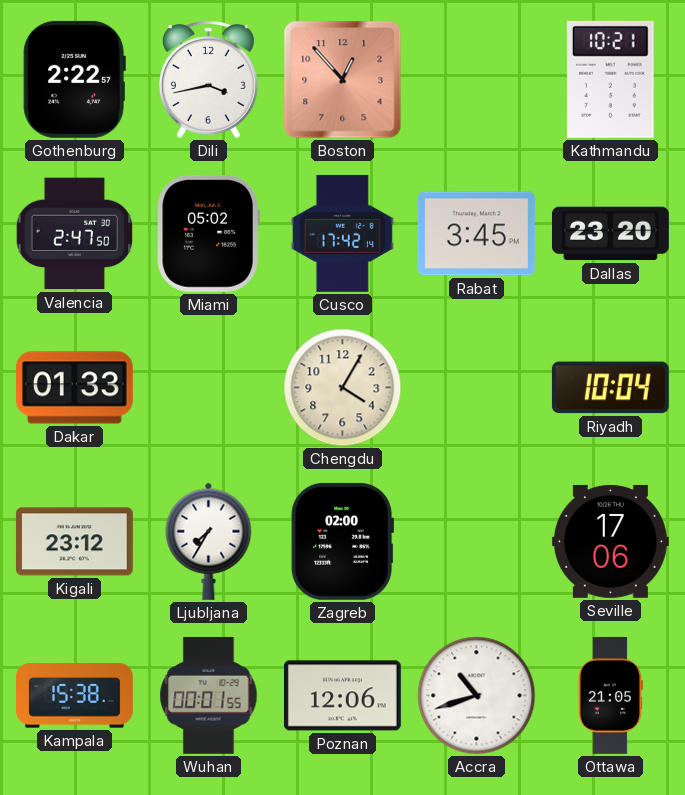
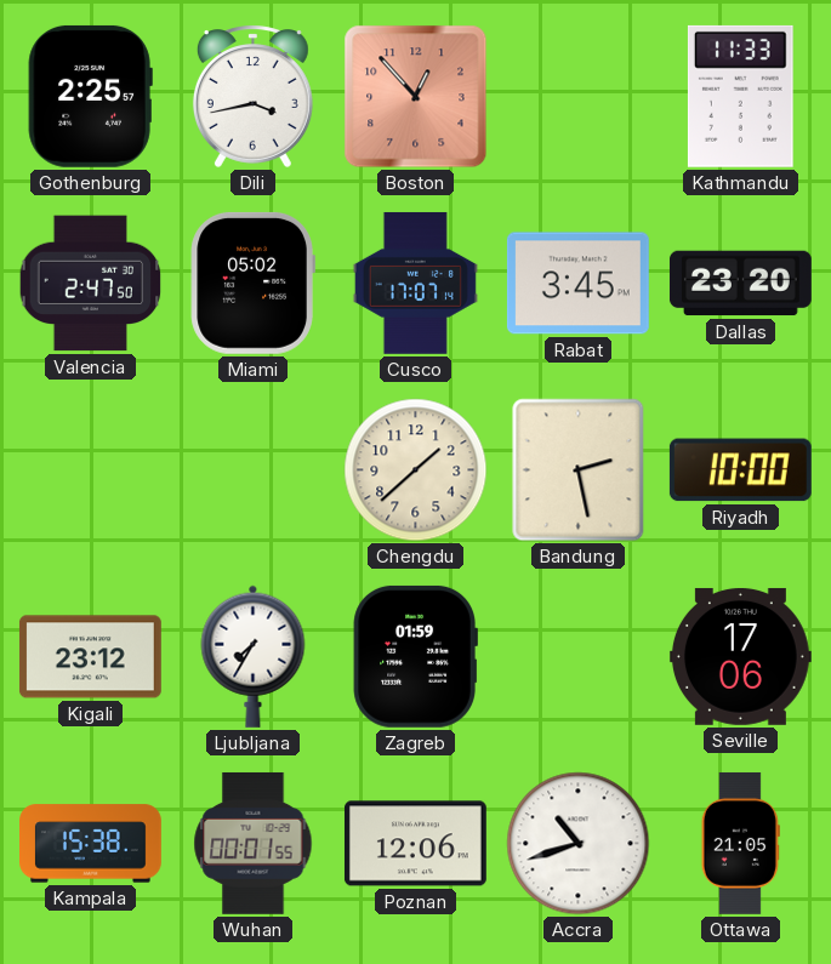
Gothenburg: 2:22 -> 2:25 (90, 96)
Kathmandu: 10:21 -> 11:33 (740, 96)
Cusco: 17:42 -> 17:07 (415, 283)
Dakar: 01:33 -> none (74, 388)
Chengdu: 4:05 -> 1:38 (416, 470)
Bandung: none -> 2:28 (579, 470)
Riyadh: 10:04 -> 10:00 (740, 470)
Zagreb: 02:00 -> 01:59 (415, 656)
